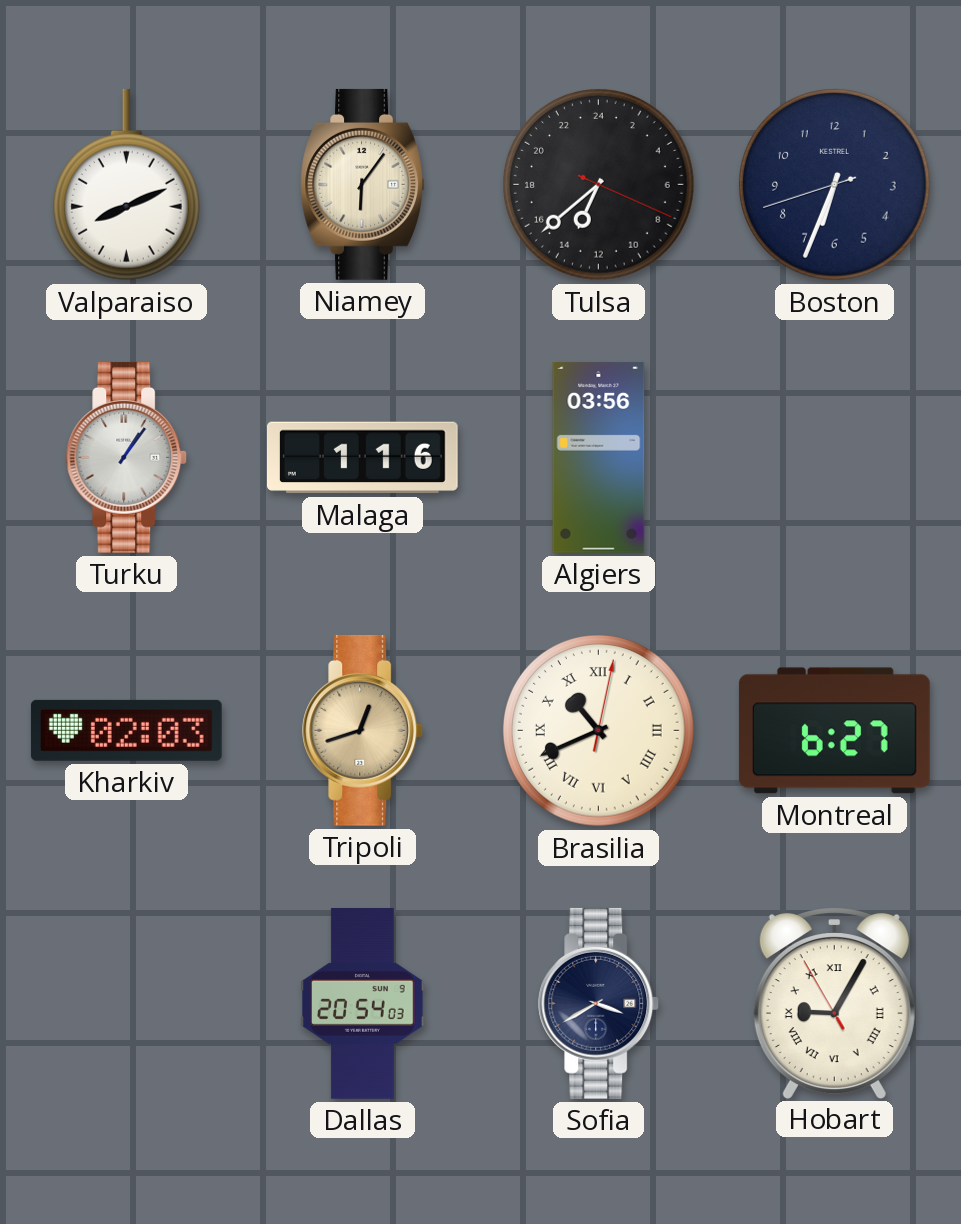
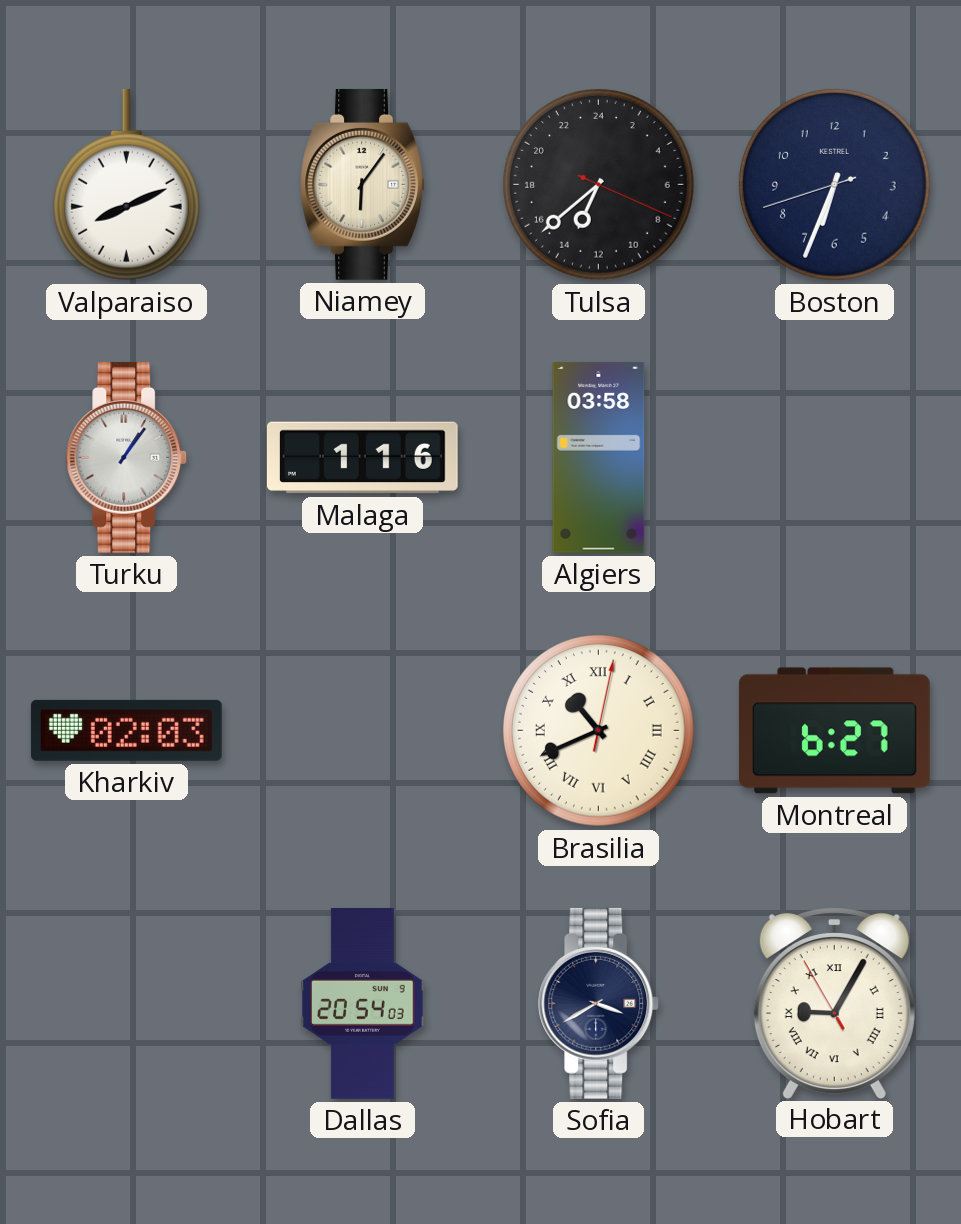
Algiers: 03:56 -> 03:58 (599, 457)
Tripoli: 12:42 -> none (363, 730)
